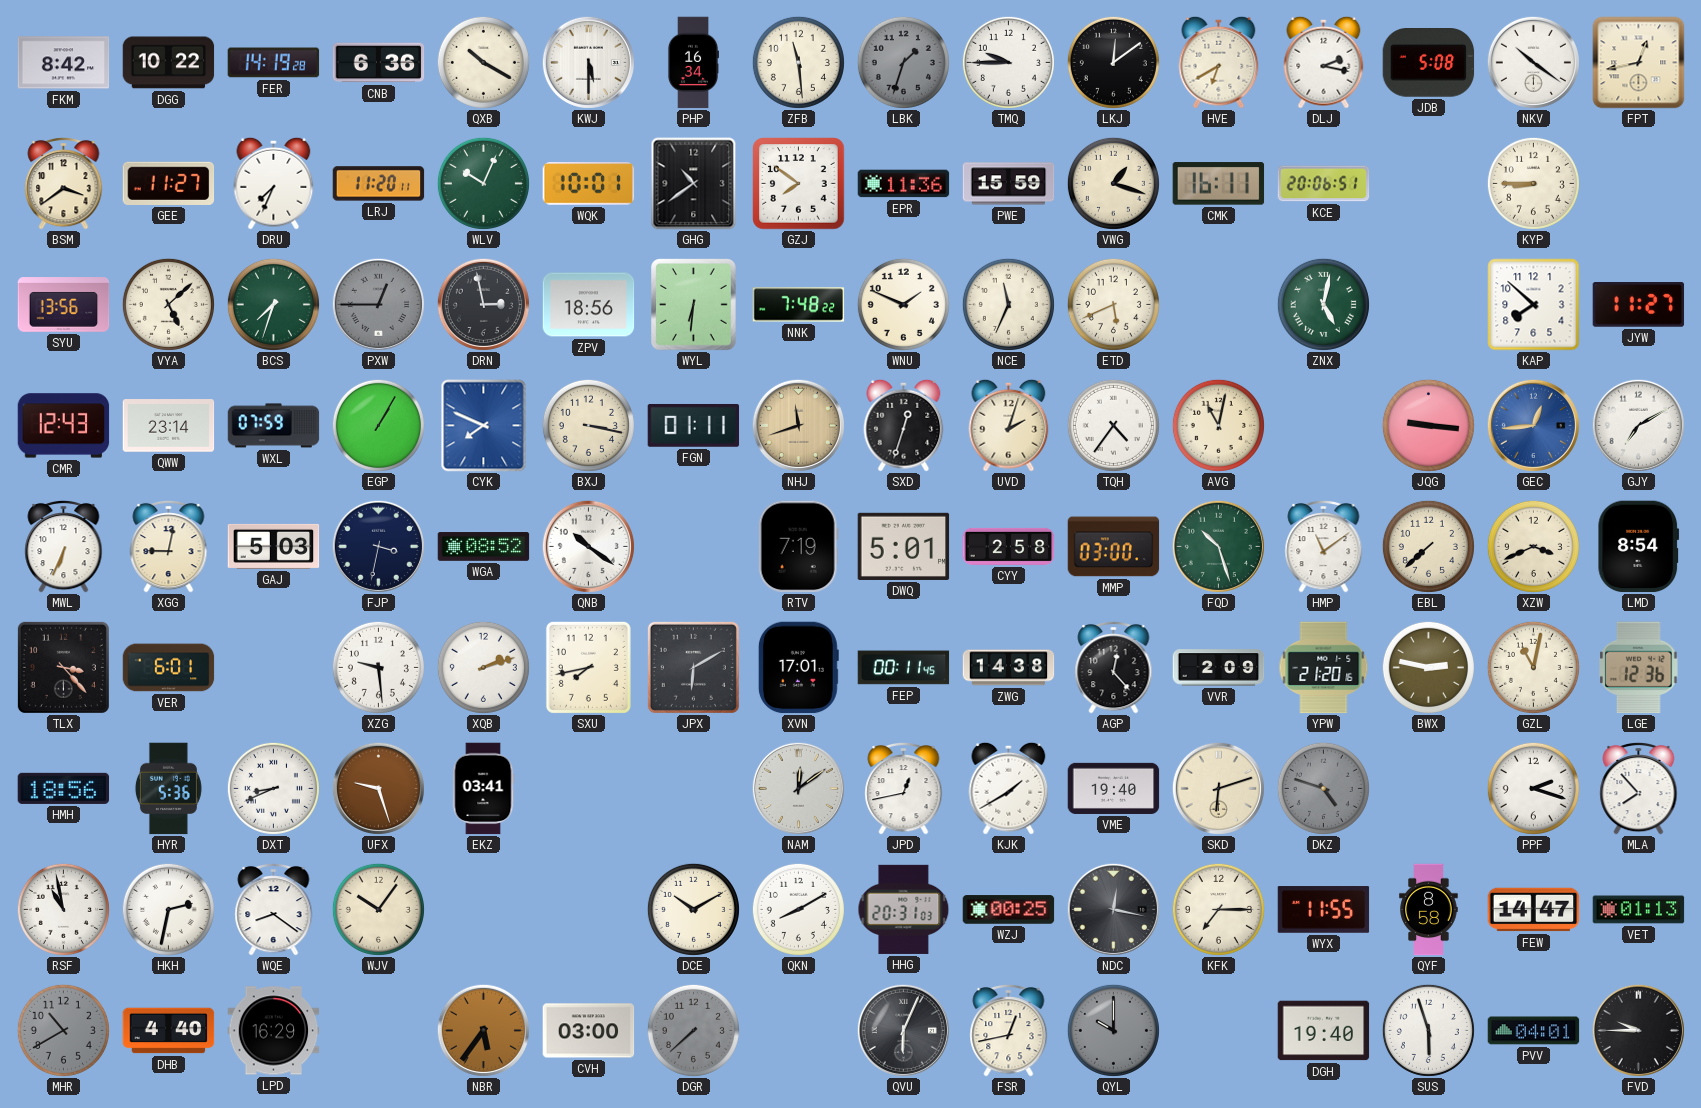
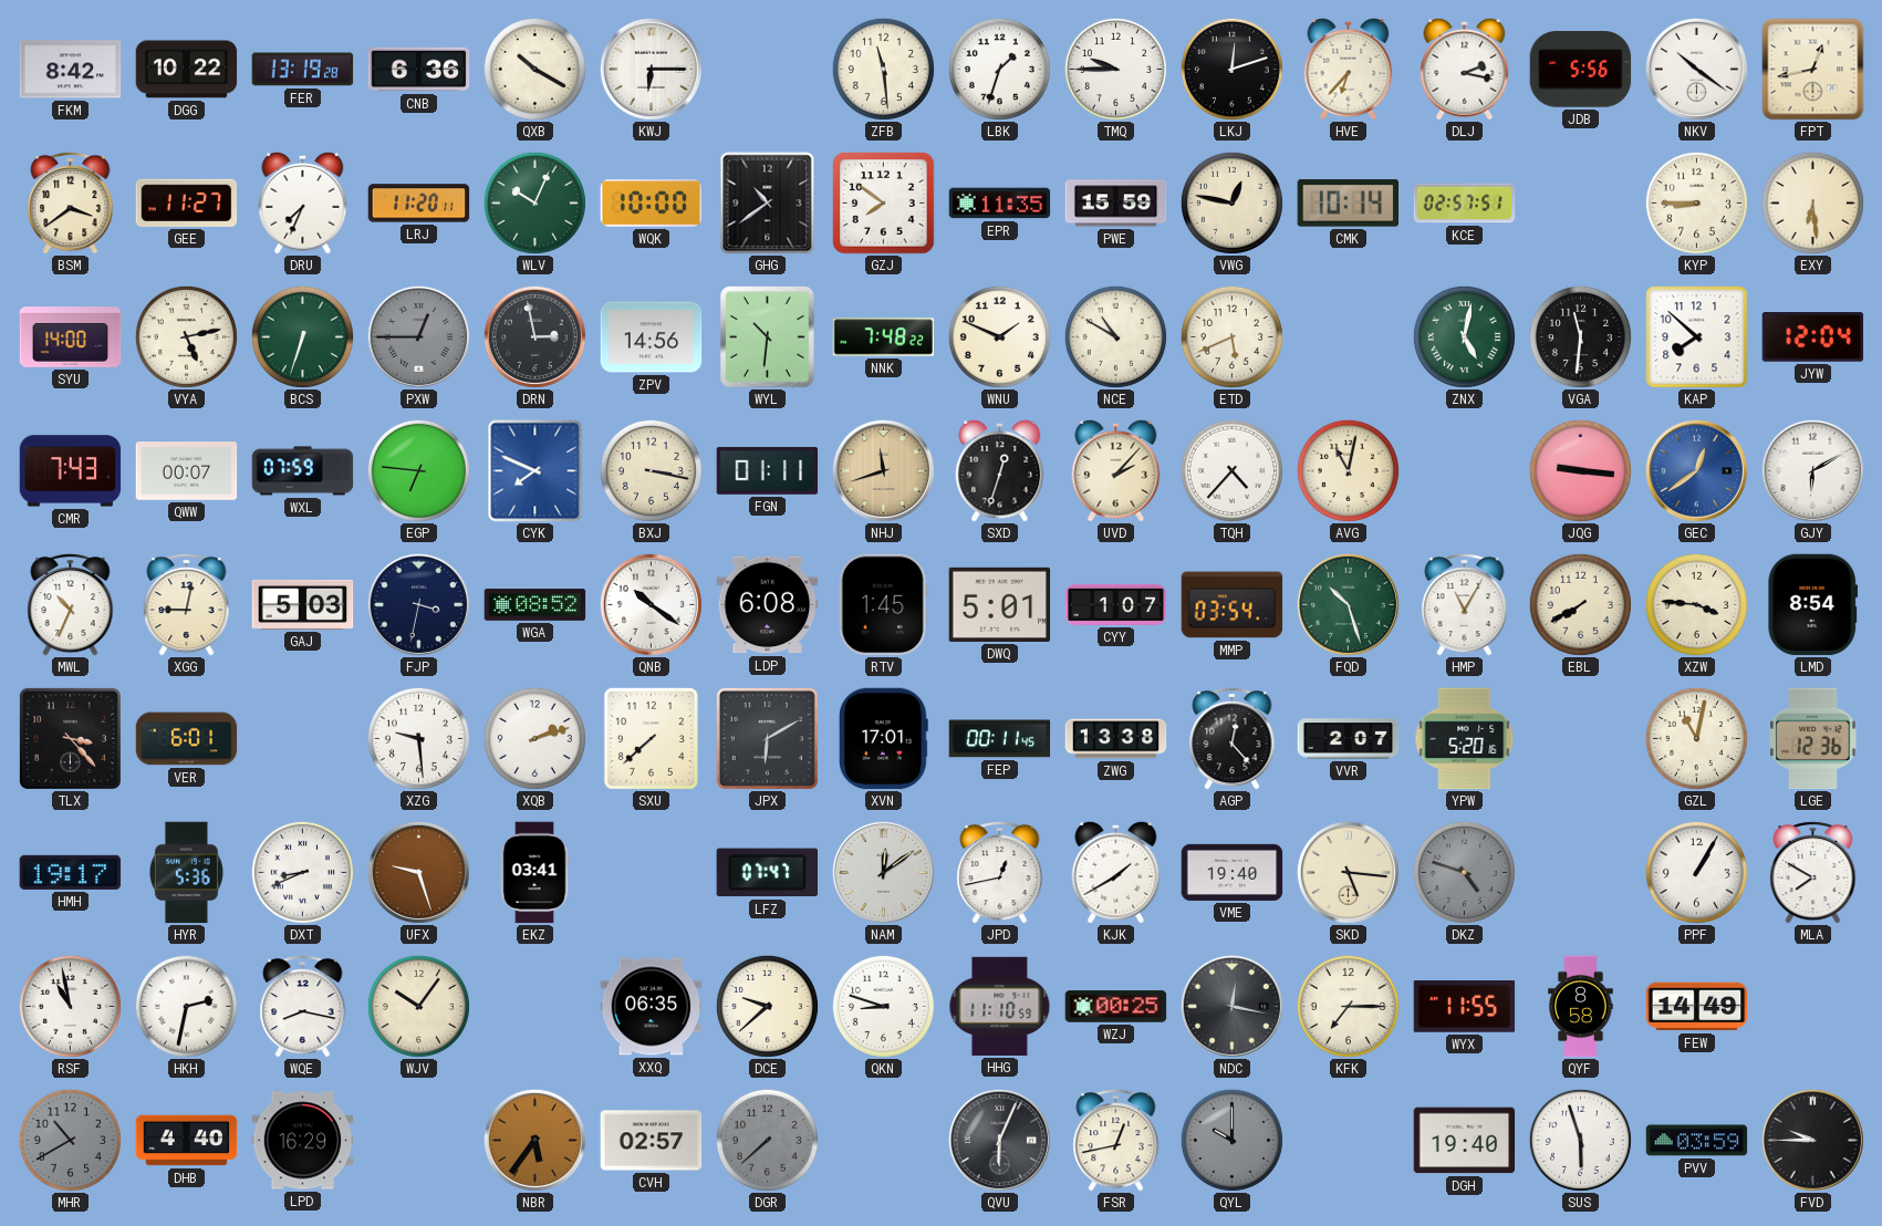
FER: 14:19 -> 13:19 (303, 70)
KWJ: 5:30 -> 6:15 (651, 69)
PHP: 16:34 -> none (692, 63)
LBK dial: grey -> white (999, 69)
LKJ: 12:09 -> 12:12 (1231, 69)
HVE: 6:40 -> 6:37 (1349, 69)
JDB: 5:08 -> 5:56 (1581, 70)
WQK: 10:01 -> 10:00 (652, 204)
EPR: 11:36 -> 11:35 (1000, 204)
VWG: 1:18 -> 12:47 (1231, 202)
CMK: 16:11 -> 10:14 (1349, 204)
KCE: 20:06 -> 02:57 (1465, 204)
EXY: none -> 6:29 (1812, 202)
SYU: 13:56 -> 14:00 (71, 337)
VYA: 5:08 -> 5:13 (186, 336)
BCS: 7:33 -> 6:33 (302, 336)
ZPV: 18:56 -> 14:56 (652, 337)
WYL: 6:31 -> 10:31 (768, 337)
NCE: 11:34 -> 10:50 (1115, 336)
VGA: none -> 11:31 (1580, 336)
JYW: 11:27 -> 12:04 (1813, 337)
CMR: 12:43 -> 7:43 (71, 471)
QWW: 23:14 -> 00:07 (187, 471)
EGP: 1:05 -> 6:46 (418, 470)
UVD: 2:03 -> 2:07 (1116, 470)
TQH: 4:36 -> 4:37 (1231, 470)
GEC: 12:44 -> 12:39 (1696, 470)
GJY: 7:10 -> 6:10 (1812, 470)
MWL: 6:34 -> 10:34 (71, 604)
LDP: none -> 6:08 (768, 605)
RTV: 7:19 -> 1:45 (883, 605)
CYY: 2:58 -> 1:07 (1116, 604)
MMP: 03:00 -> 03:54 (1233, 605)
HMP: 11:09 -> 11:05 (1465, 604)
EBL: 7:38 -> 7:40 (1580, 604)
XZW: 3:41 -> 3:46 (1696, 604)
SXU: 7:43 -> 7:38 (651, 738)
ZWG: 14:38 -> 13:38 (1116, 739)
VVR: 2:09 -> 2:07 (1349, 739)
YPW: 21:20 -> 5:20 (1465, 739)
BWX: 2:47 -> none (1428, 667)
HMH: 18:56 -> 19:17 (71, 872)
LFZ: none -> 07:47 (767, 873)
SKD: 6:12 -> 5:16 (1348, 872)
PPF: 2:18 -> 1:05 (1696, 872)
MLA: 7:53 -> 7:50 (1813, 872)
WQE: 8:21 -> 8:17 (303, 1006)
XXQ: none -> 06:35 (652, 1007)
DCE: 10:10 -> 9:38 (767, 1006)
QKN: 8:10 -> 8:48 (883, 1006)
HHG: 20:31 -> 11:10 (1000, 1006)
FEW: 14:47 -> 14:49 (1697, 1007)
VET: 01:13 -> none (1639, 910)
CVH: 03:00 -> 02:57 (652, 1141)
PVV: 04:01 -> 03:59 (1697, 1141)
